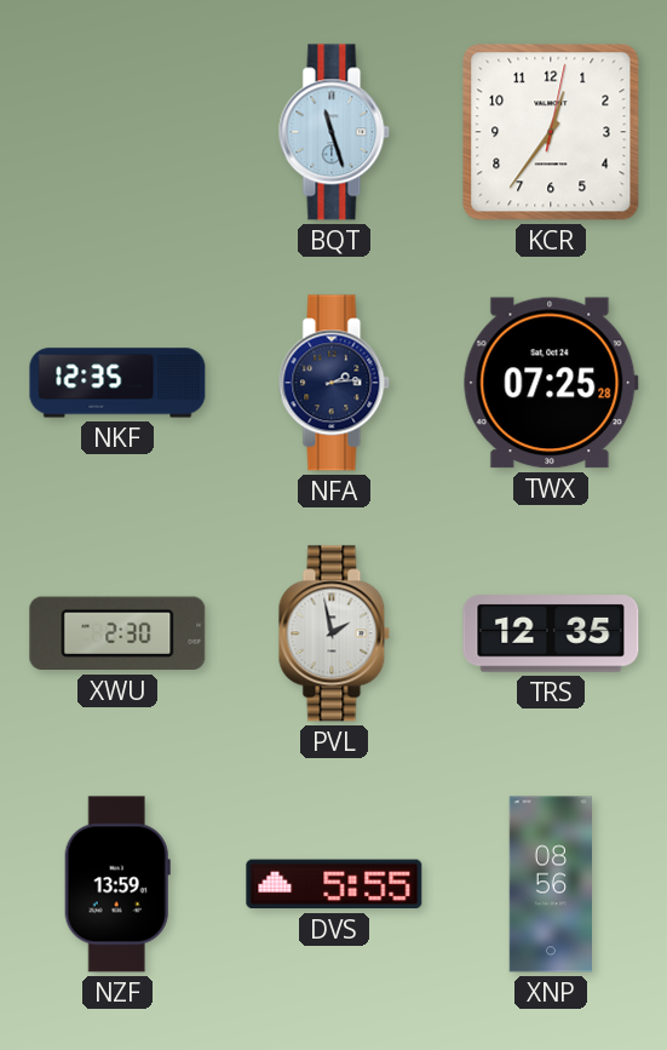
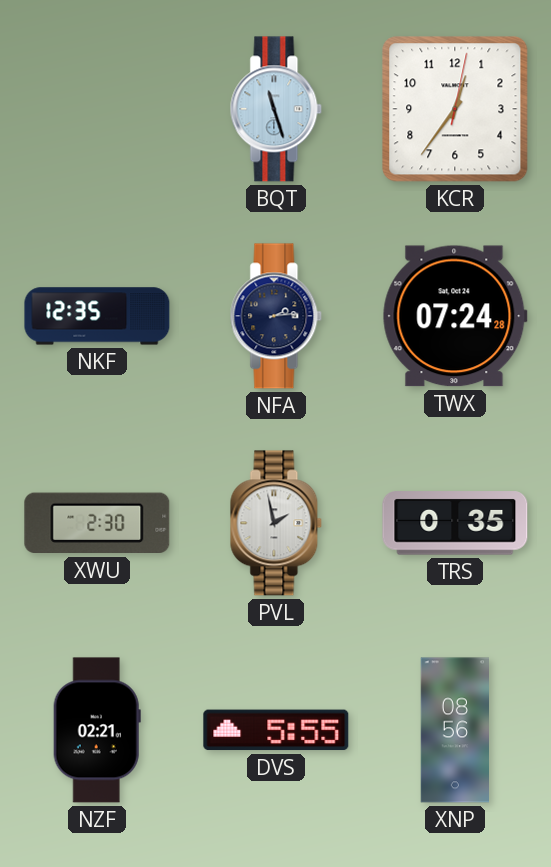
TWX: 07:25 -> 07:24 (455, 316)
TRS: 12:35 -> 0:35 (455, 523)
NZF: 13:59 -> 02:21 (97, 730)
